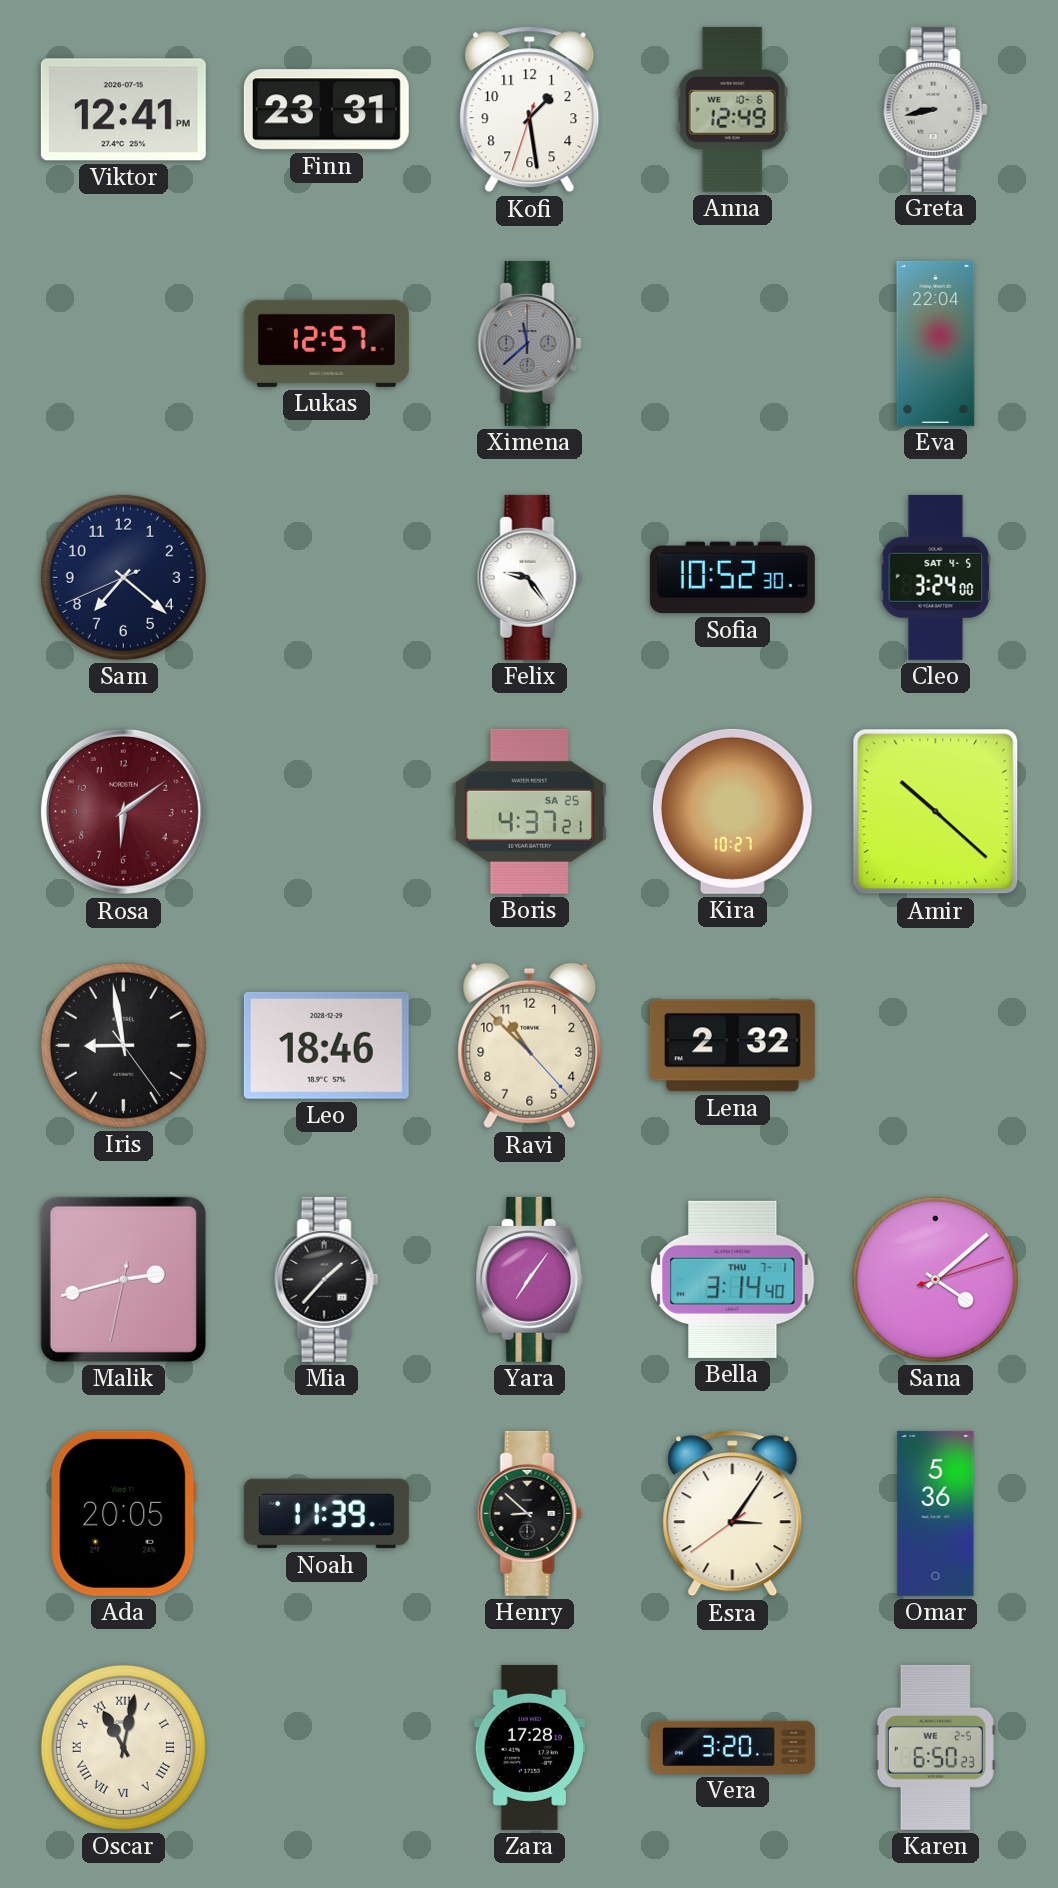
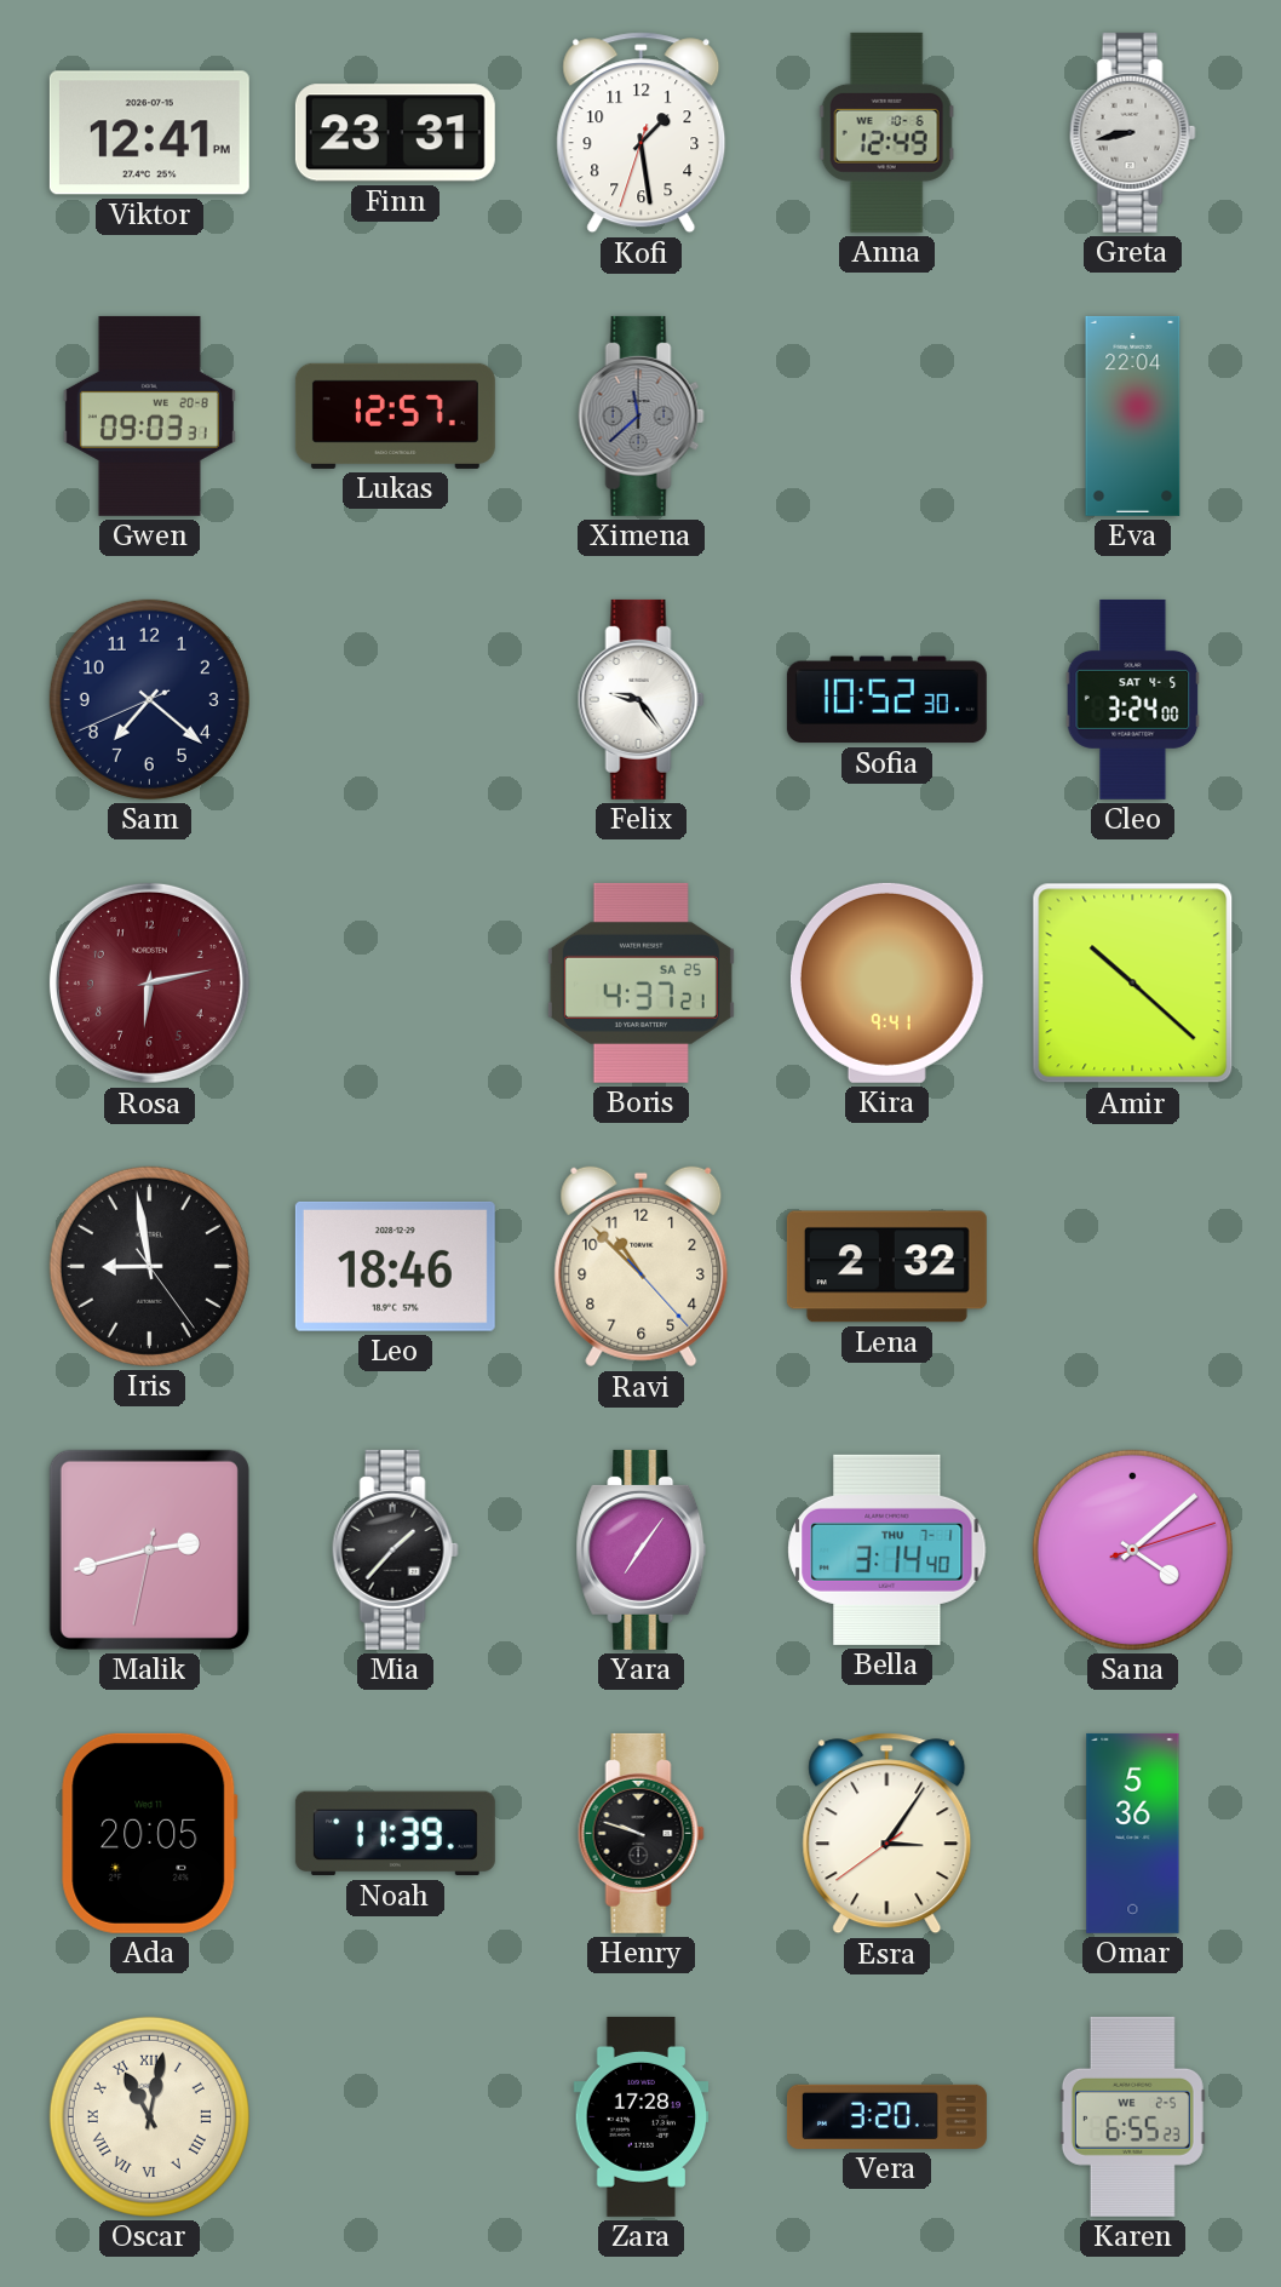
Gwen: none -> 09:03 (149, 415)
Rosa: 6:09 -> 6:13 (149, 982)
Kira: 10:27 -> 9:41 (886, 982)
Henry: 8:52 -> 9:48 (640, 1833)
Karen: 6:50 -> 6:55 (1132, 2116)
